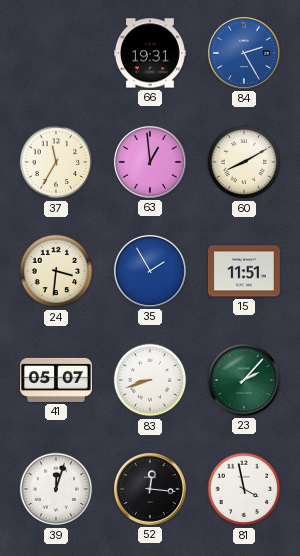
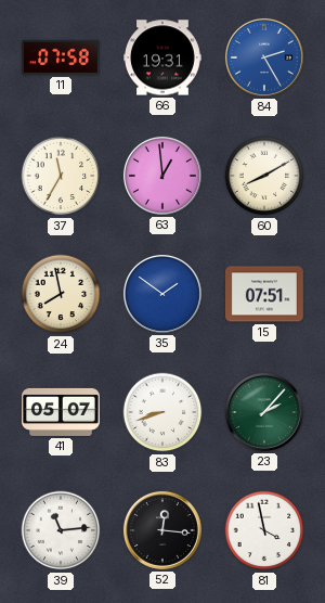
11: none -> 07:58 (61, 57)
24: 3:31 -> 7:58 (61, 294)
35: 1:55 -> 1:51 (162, 294)
15: 11:51 -> 07:51 (264, 294)
39: 12:03 -> 11:14 (61, 530)
